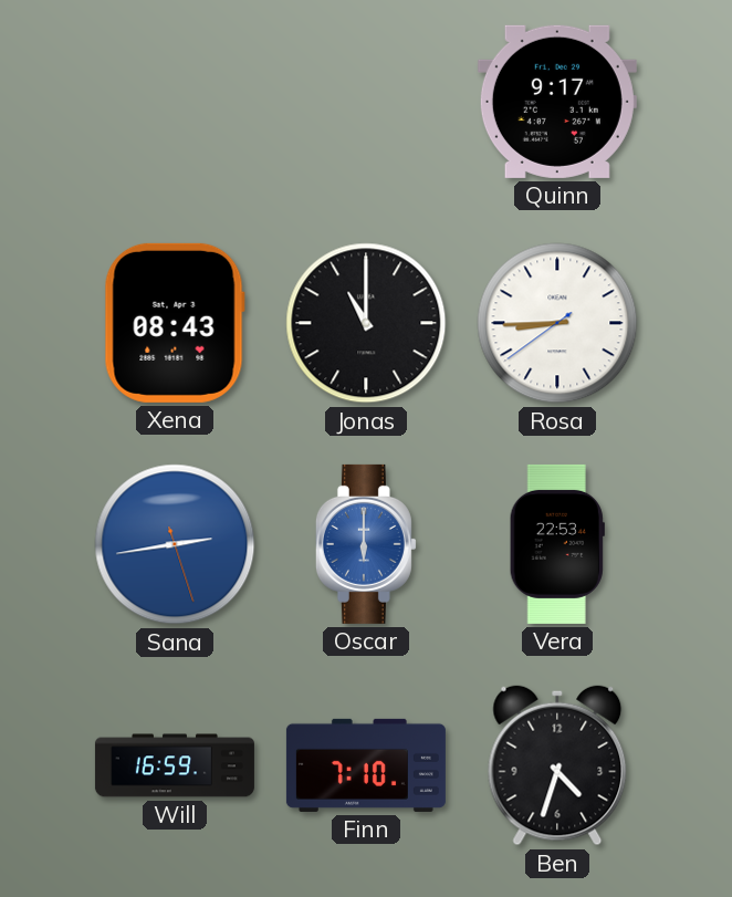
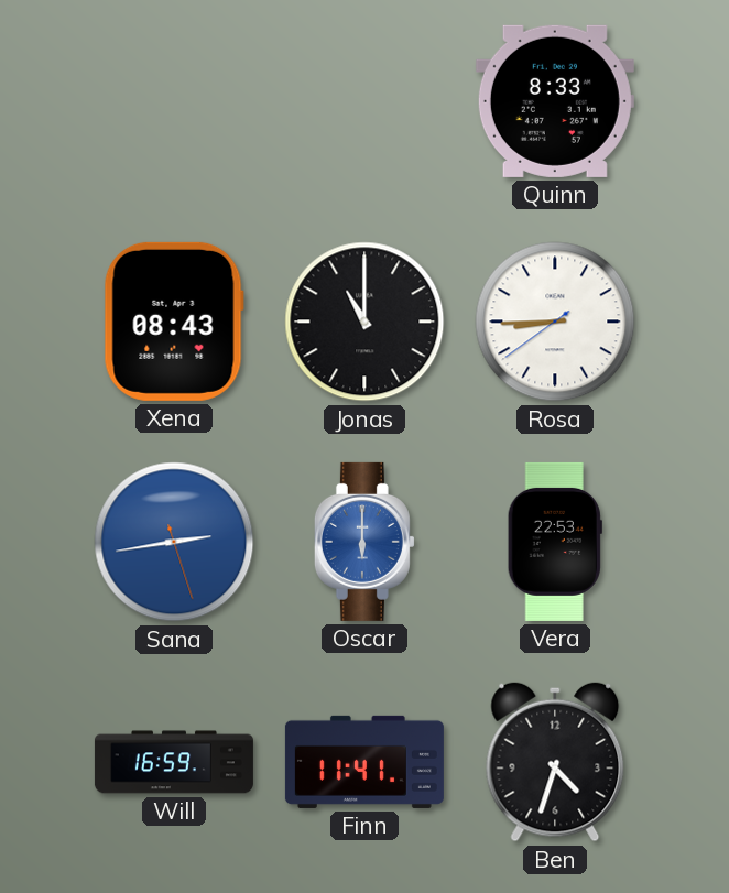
Quinn: 9:17 -> 8:33 (555, 101)
Finn: 7:10 -> 11:41 (364, 762)
